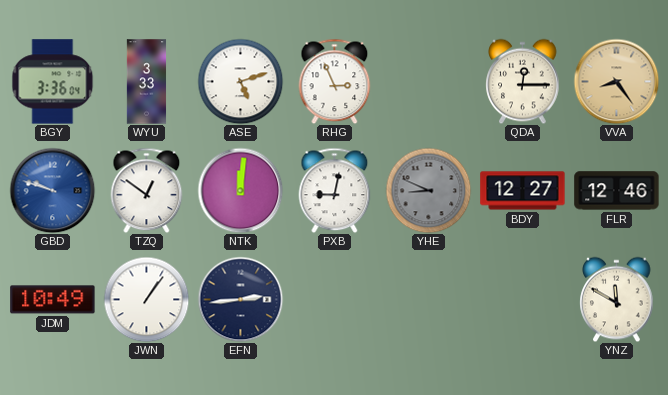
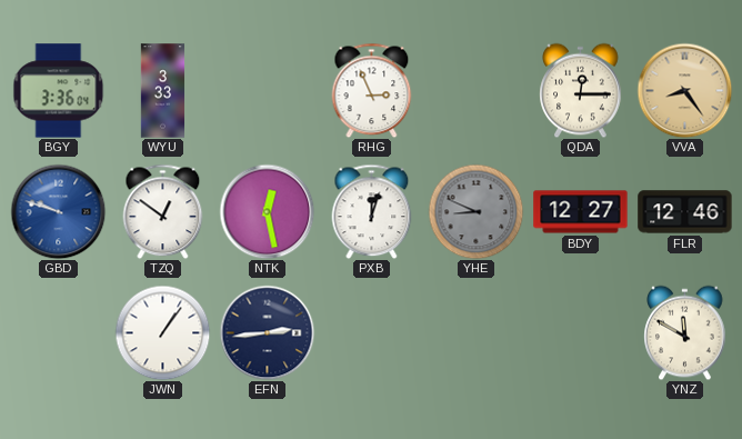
ASE: 5:12 -> none (240, 81)
NTK: 12:01 -> 12:28 (267, 211)
PXB: 9:02 -> 12:03 (372, 211)
JDM: 10:49 -> none (53, 300)
